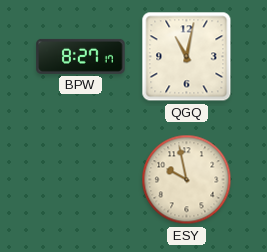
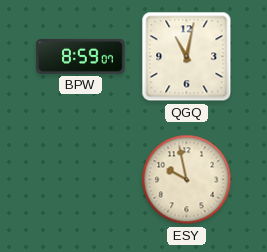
BPW: 8:27 -> 8:59 (81, 56)
